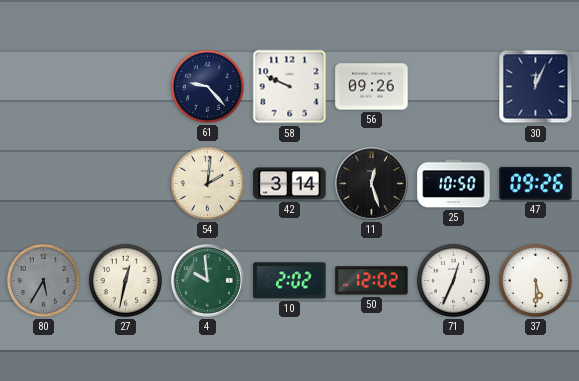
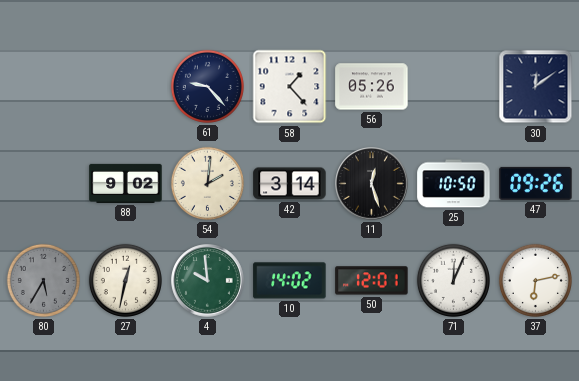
58: 9:49 -> 1:23 (290, 87)
56: 09:26 -> 05:26 (372, 87)
30: 12:04 -> 12:09 (536, 87)
88: none -> 9:02 (126, 183)
10: 2:02 -> 14:02 (290, 281)
50: 12:02 -> 12:01 (372, 281)
71: 12:34 -> 12:04 (453, 280)
37: 5:30 -> 6:13 (535, 280)
